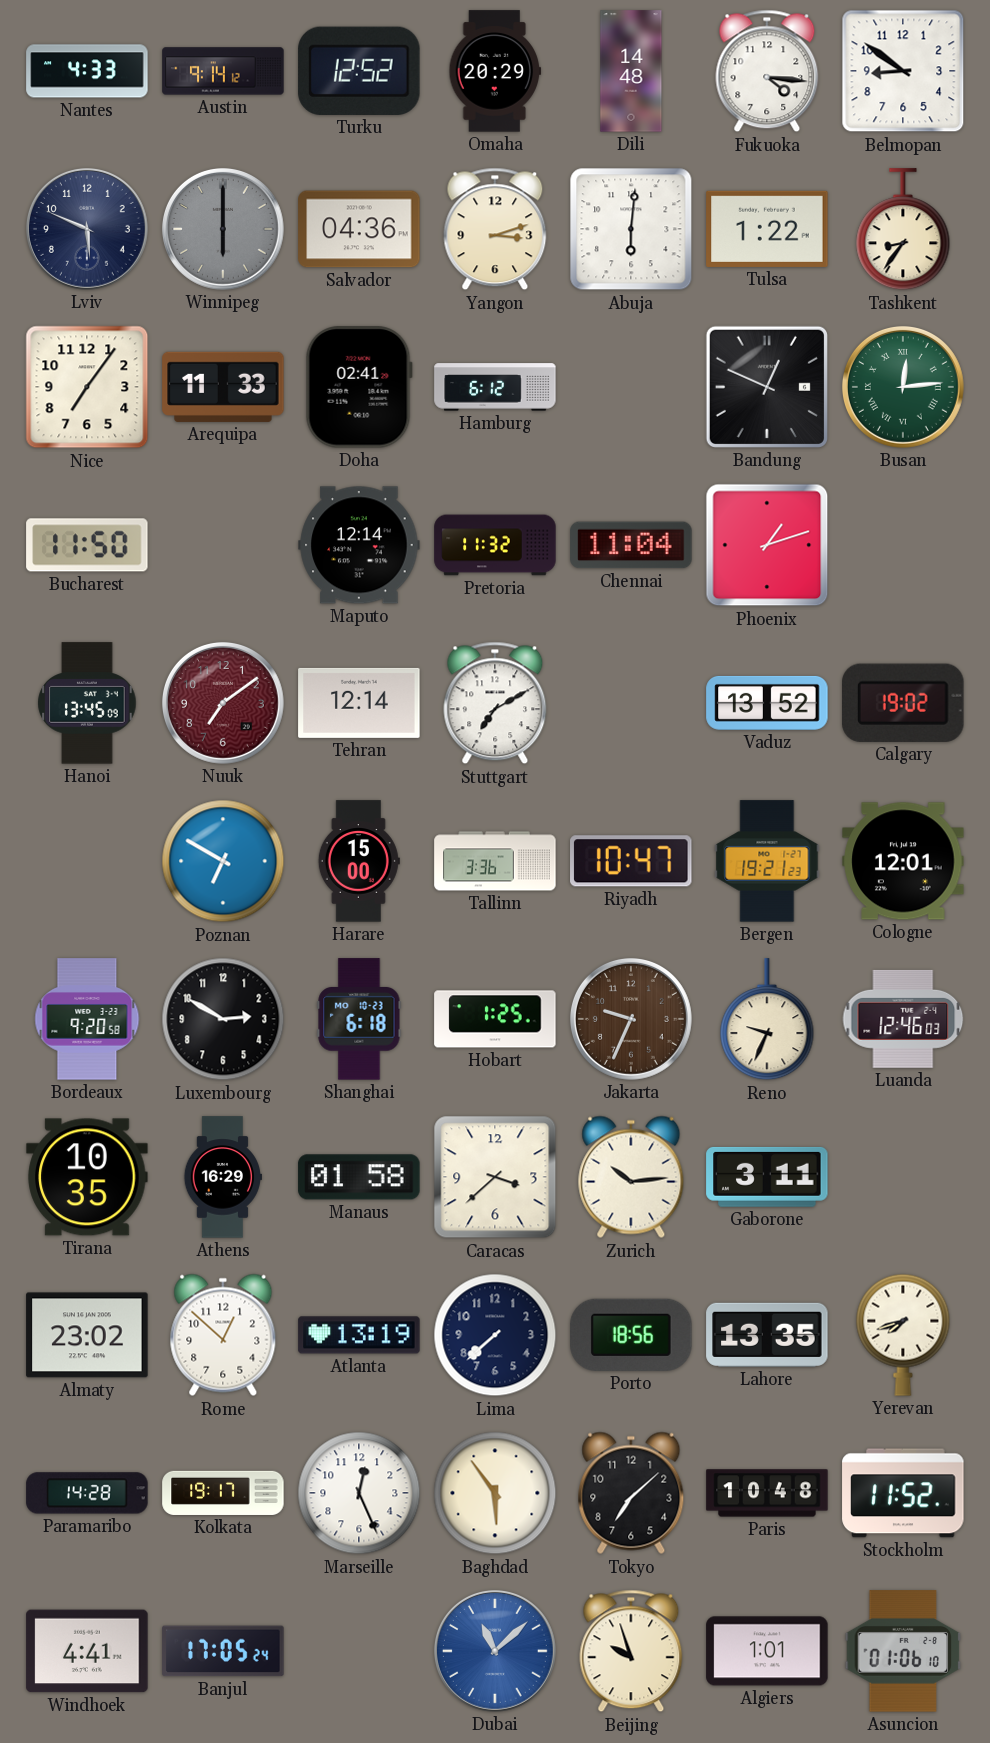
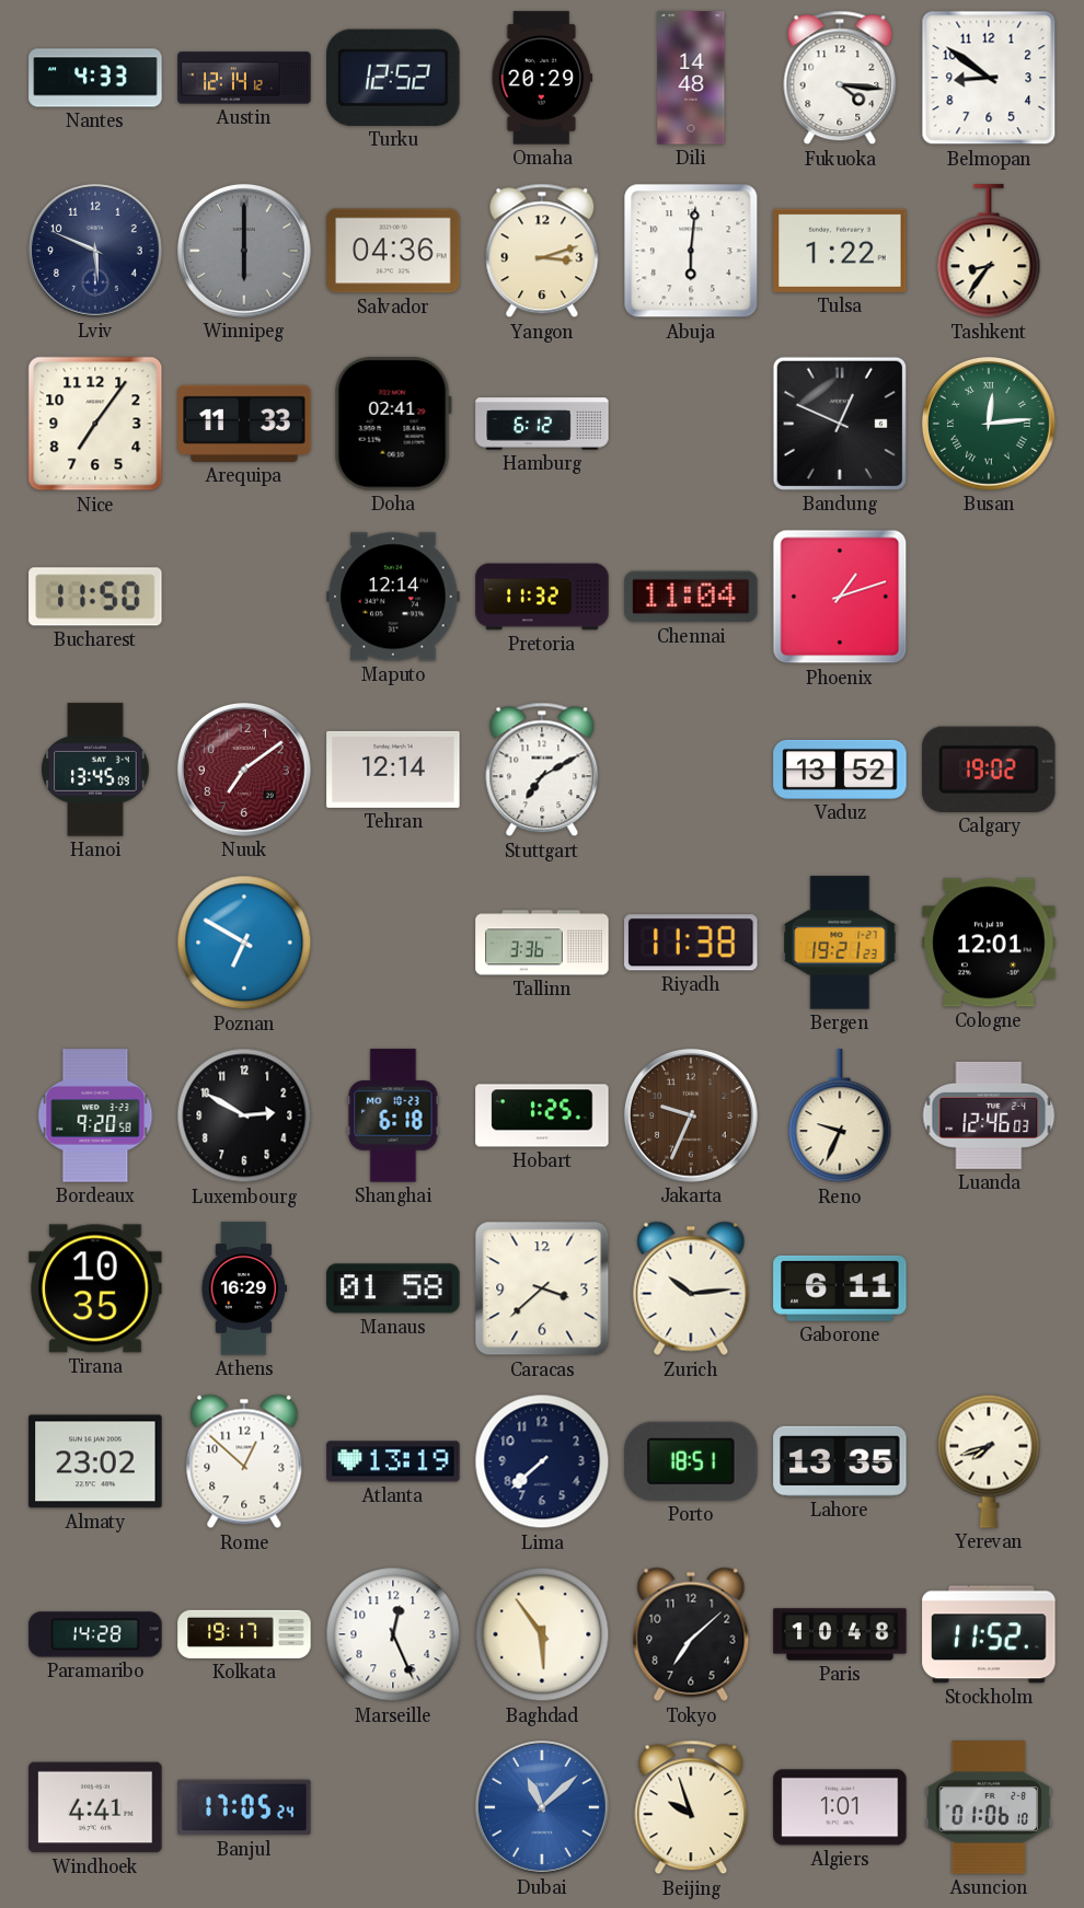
Austin: 9:14 -> 12:14 (244, 78)
Harare: 15:00 -> none (359, 861)
Riyadh: 10:47 -> 11:38 (691, 943)
Gaborone: 3:11 -> 6:11 (840, 1288)
Porto: 18:56 -> 18:51 (691, 1461)
